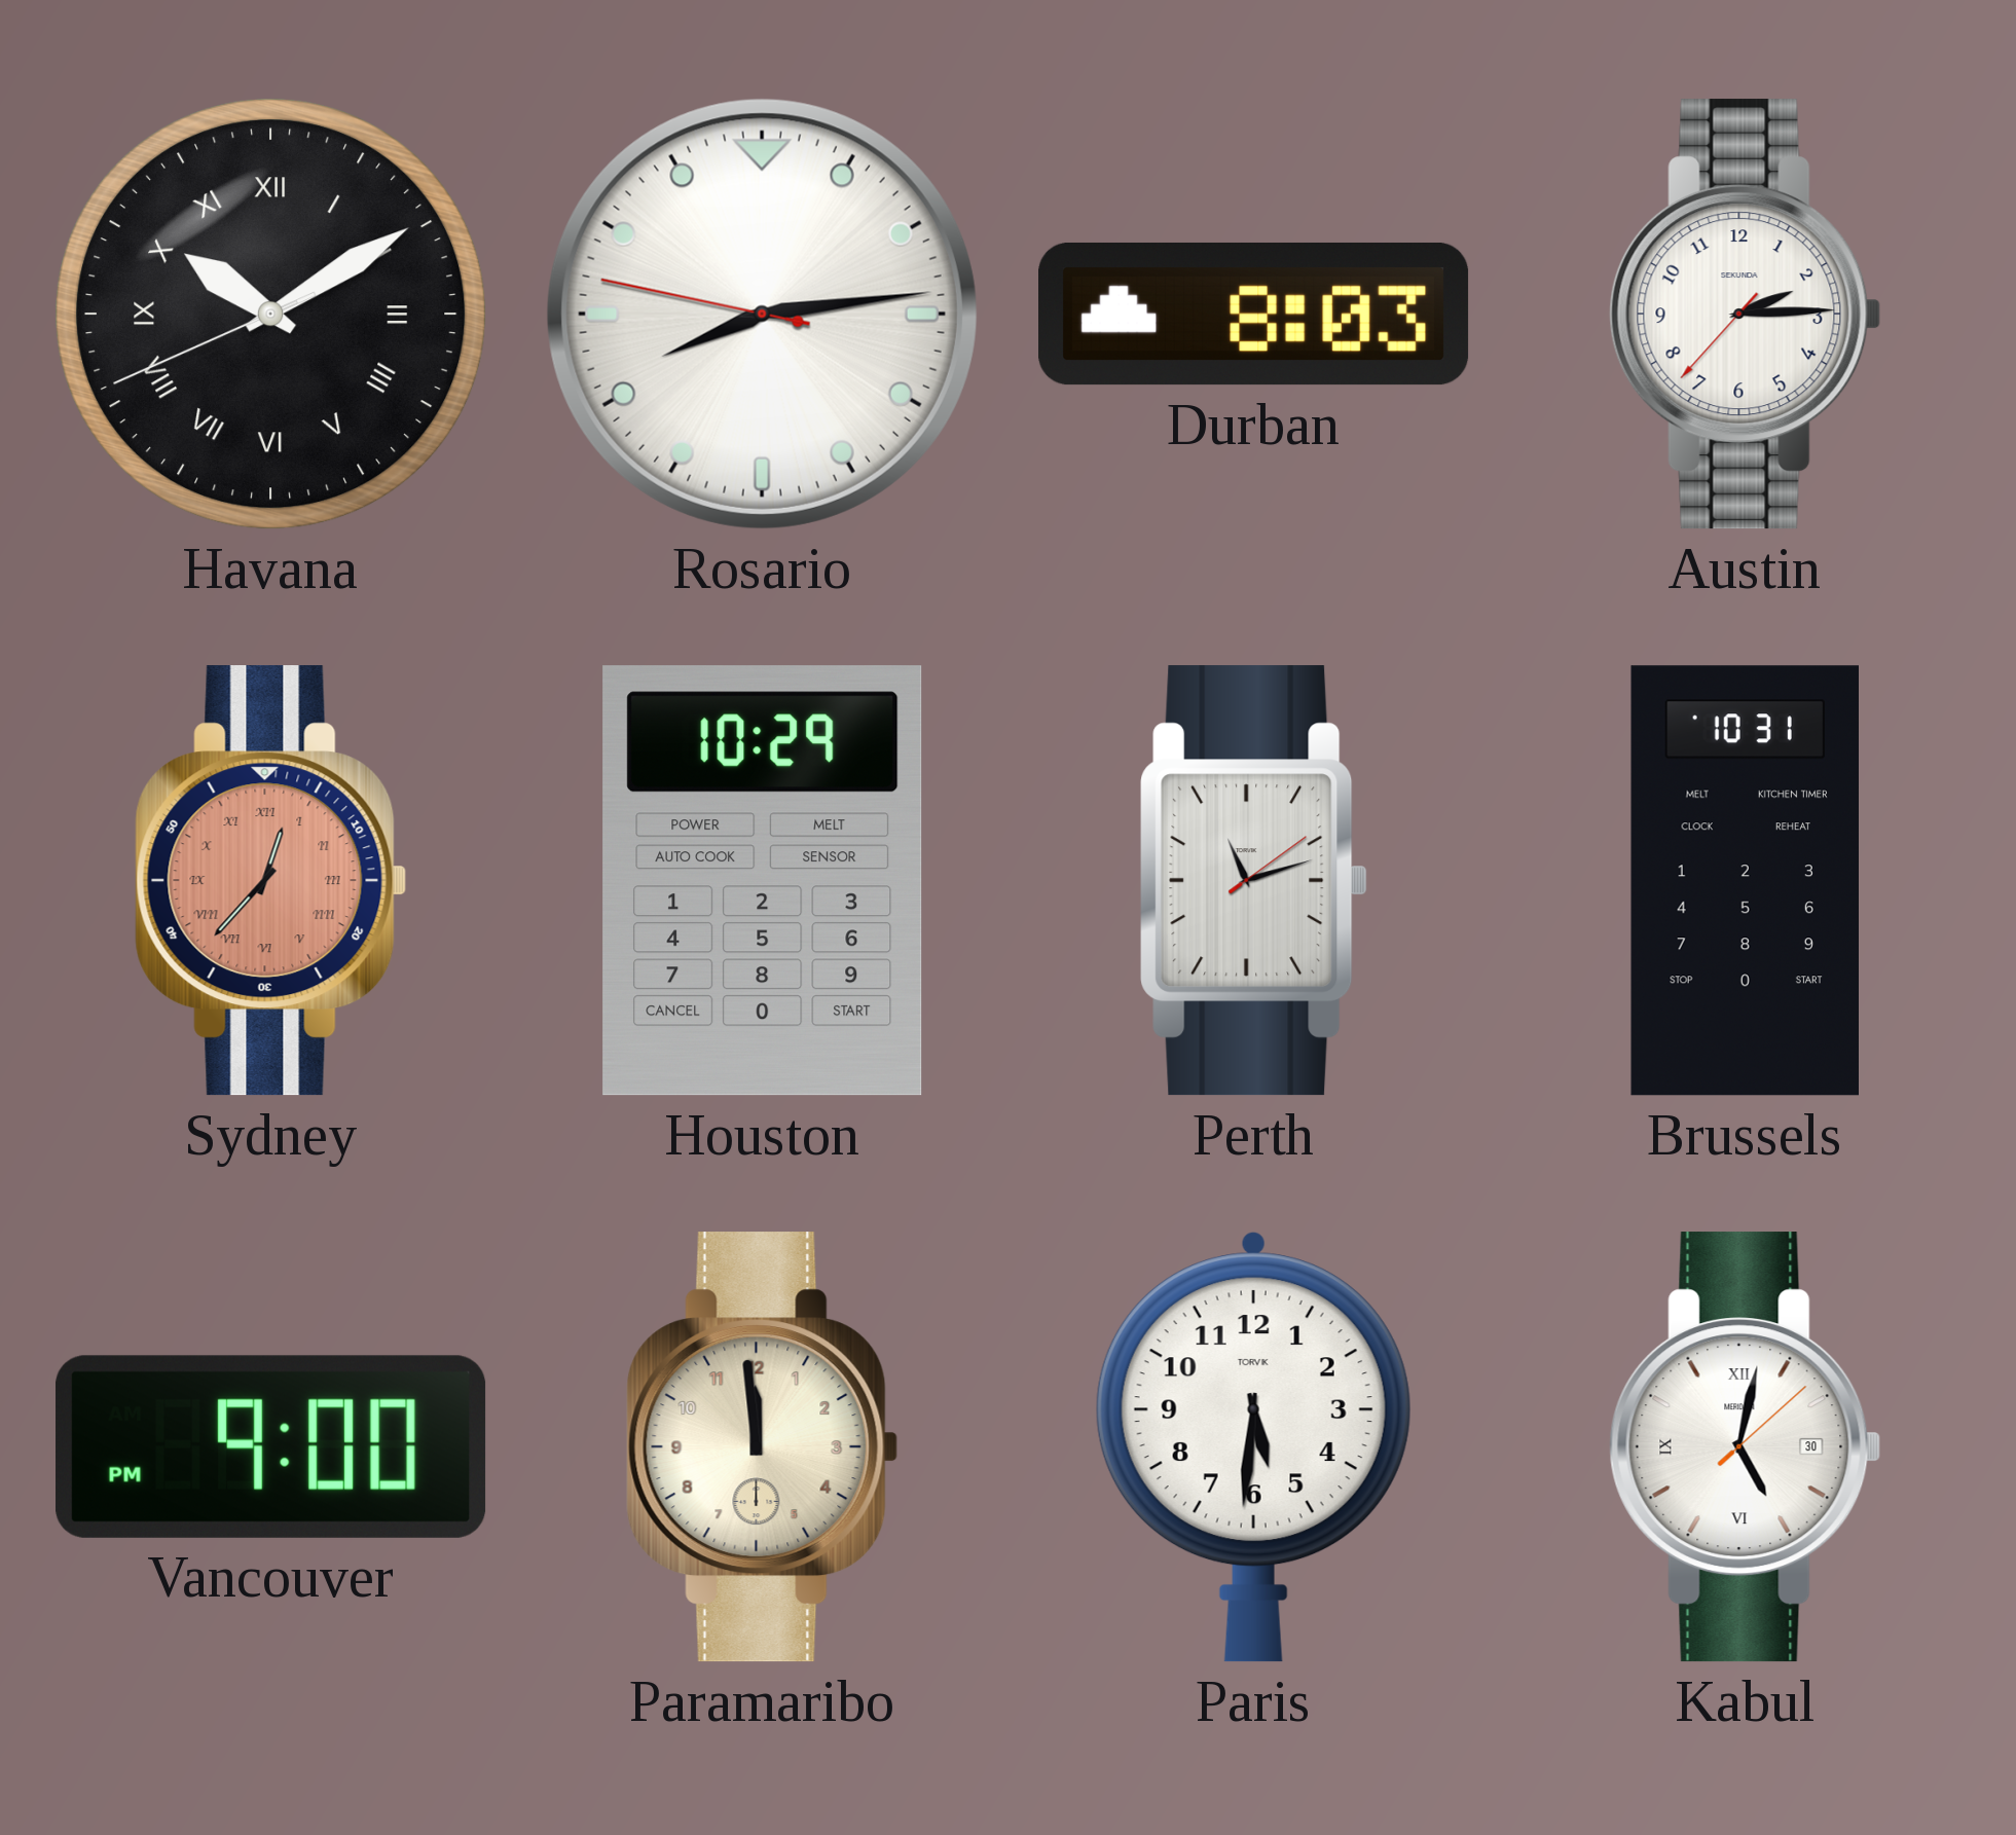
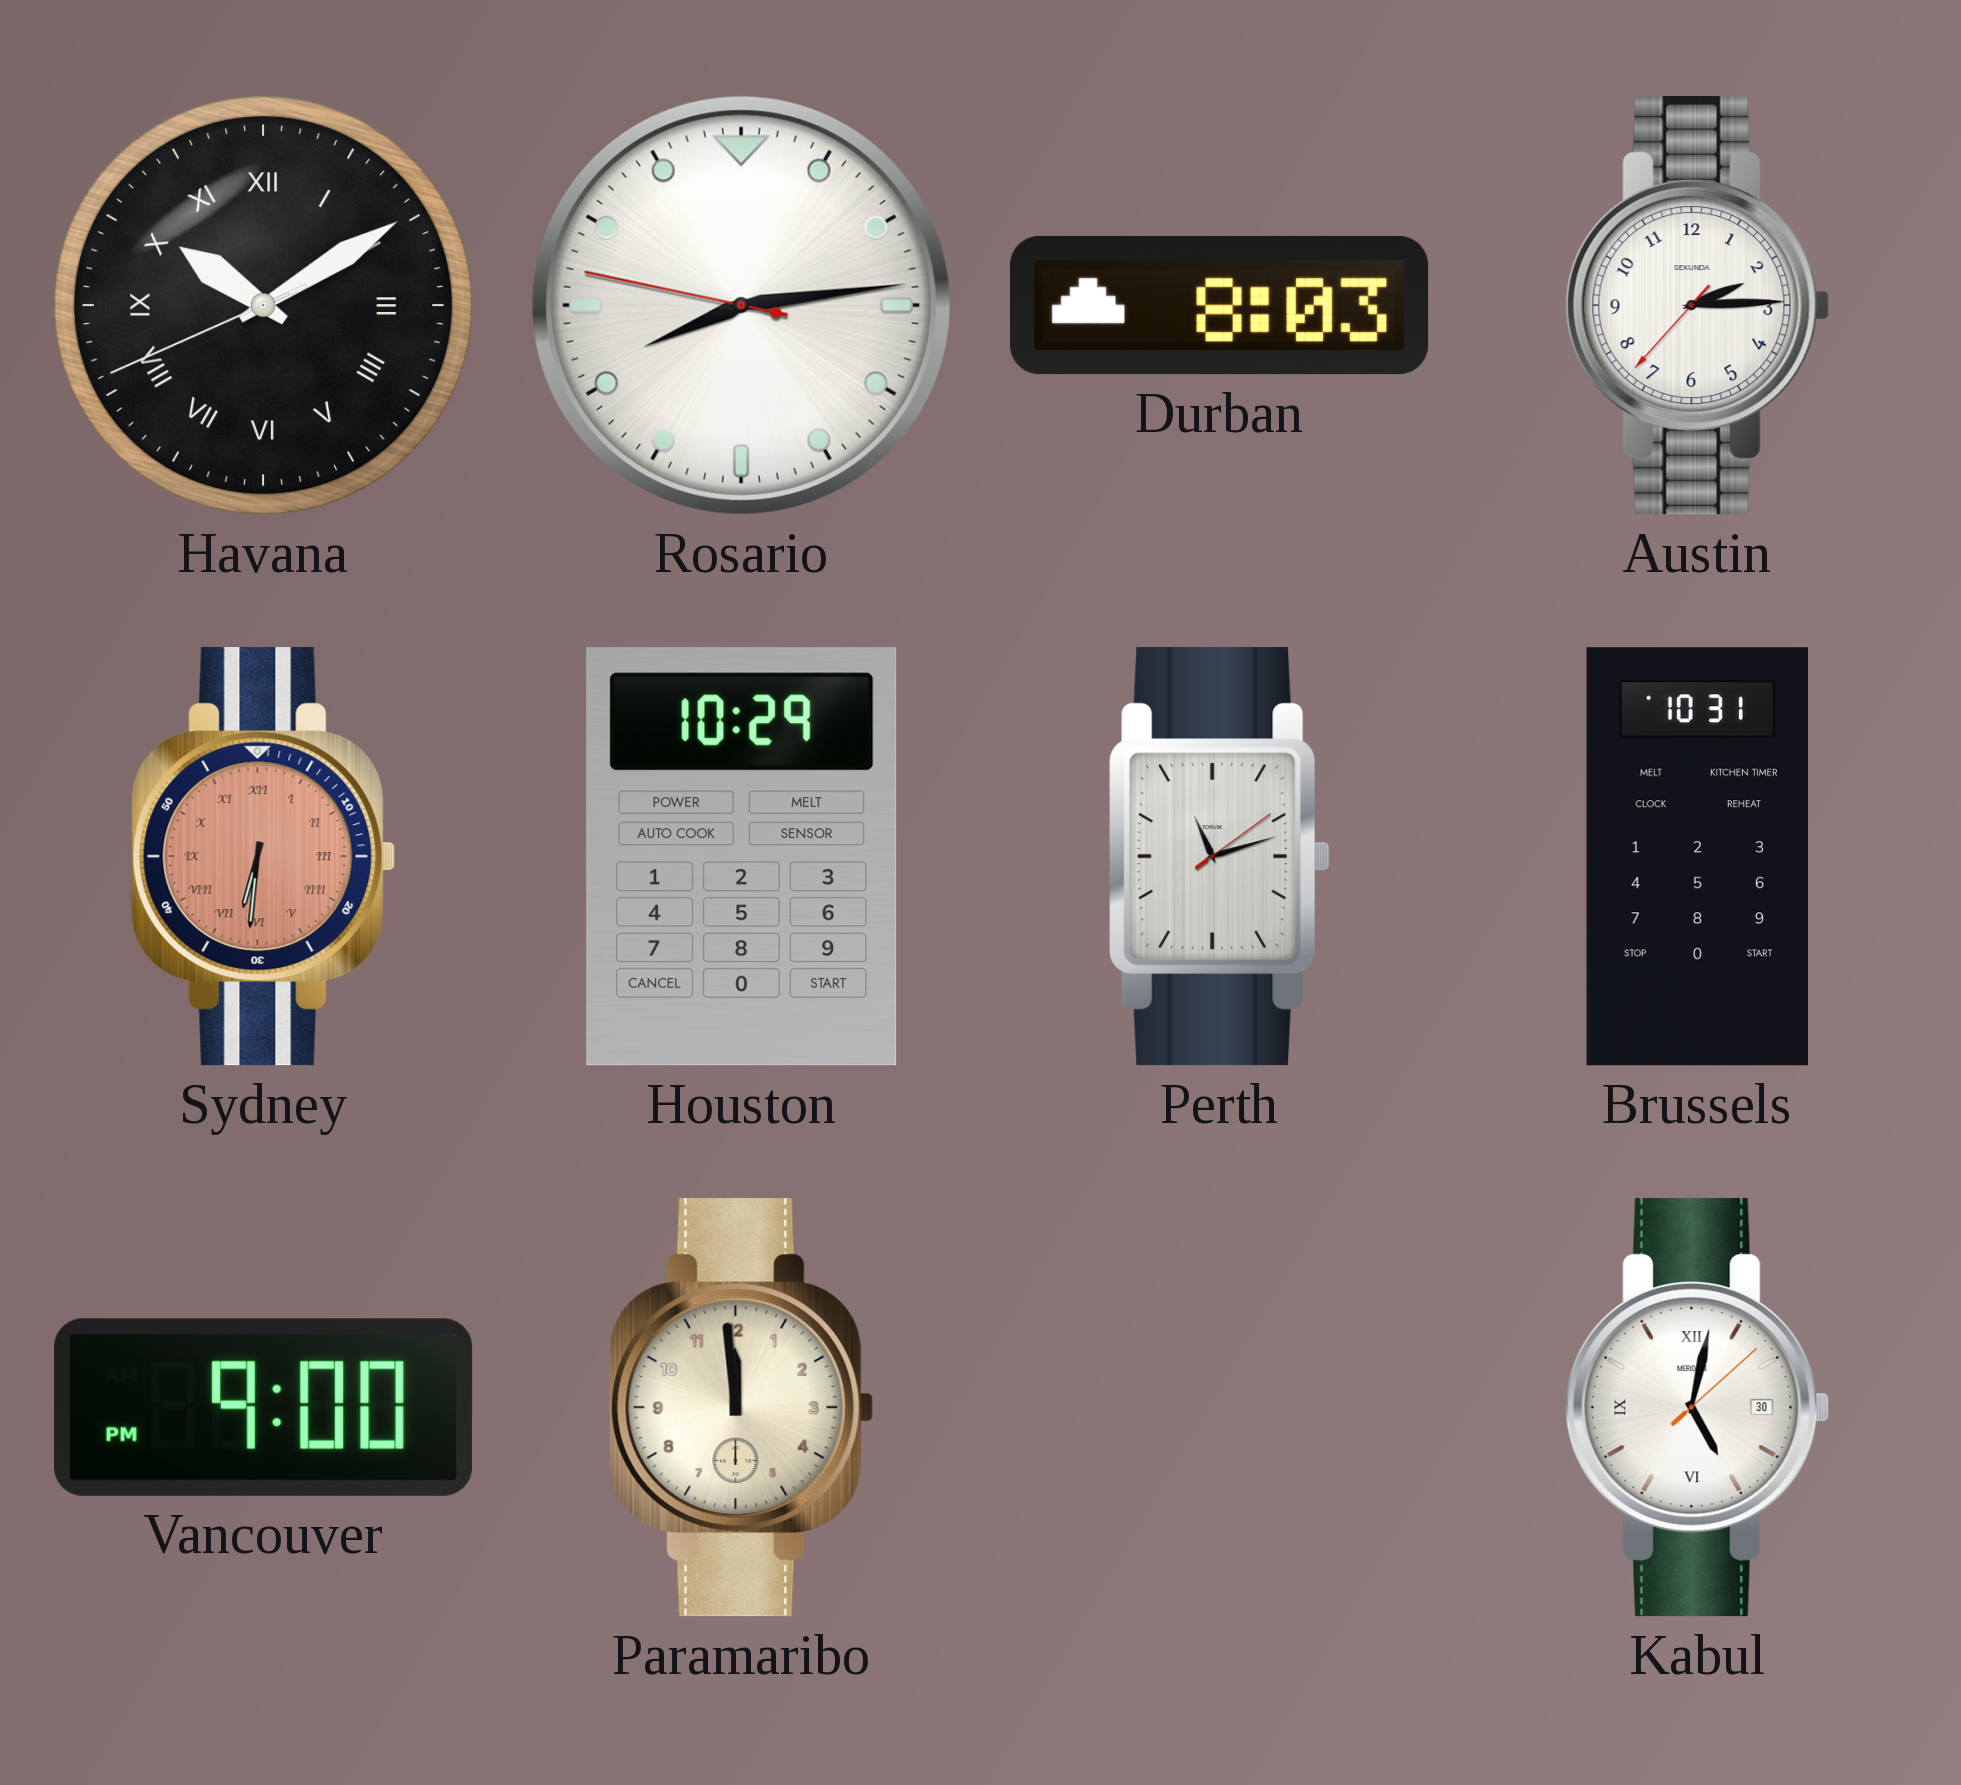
Sydney: 12:37 -> 6:31 (264, 857)
Paris: 5:31 -> none (1253, 1446)
